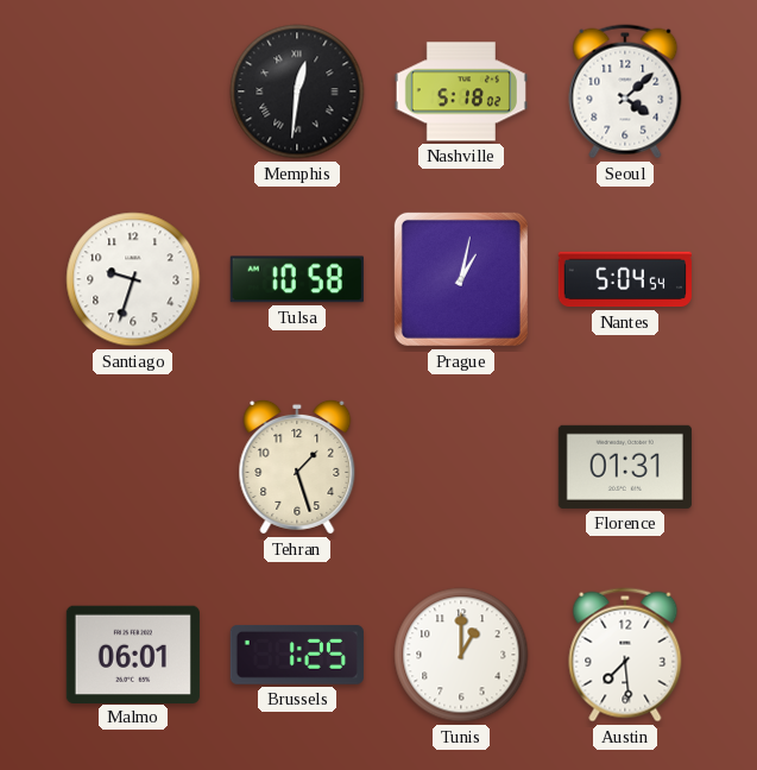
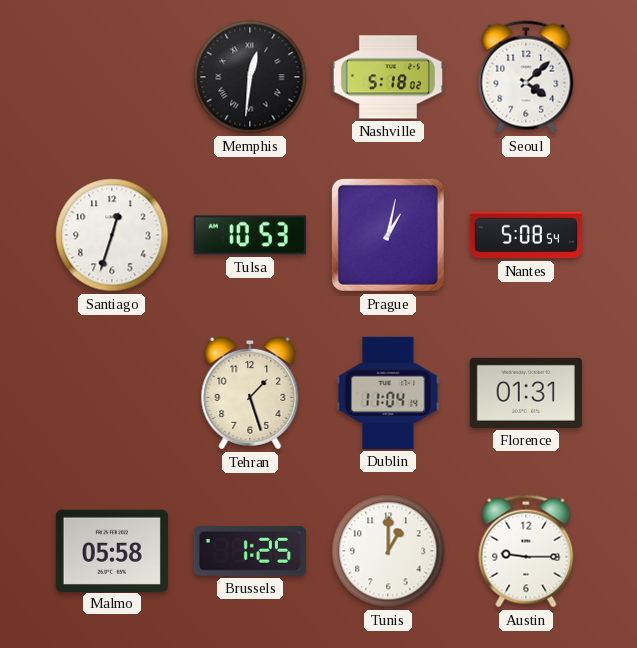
Santiago: 9:33 -> 12:33 (112, 235)
Tulsa: 10:58 -> 10:53 (250, 235)
Nantes: 5:04 -> 5:08 (526, 235)
Dublin: none -> 11:04 (388, 393)
Malmo: 06:01 -> 05:58 (112, 550)
Austin: 7:29 -> 9:15 (526, 551)
